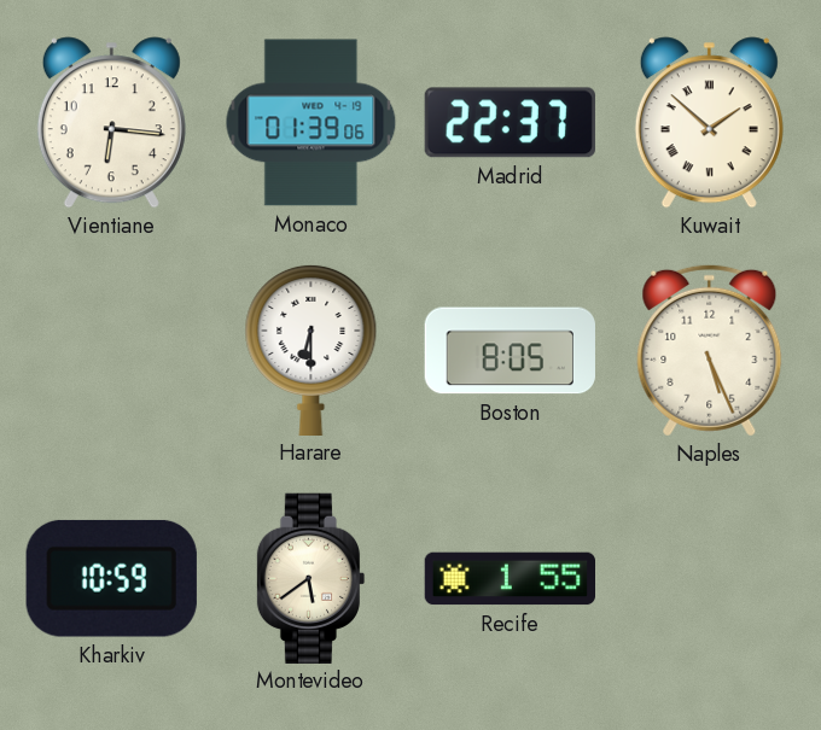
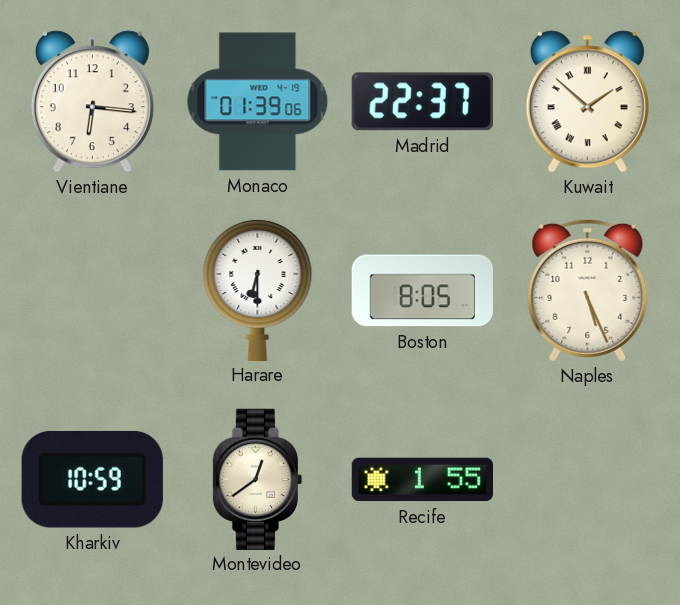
Montevideo: 5:39 -> 12:39 (258, 479)
